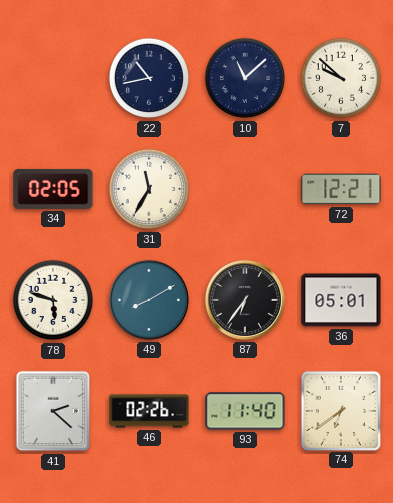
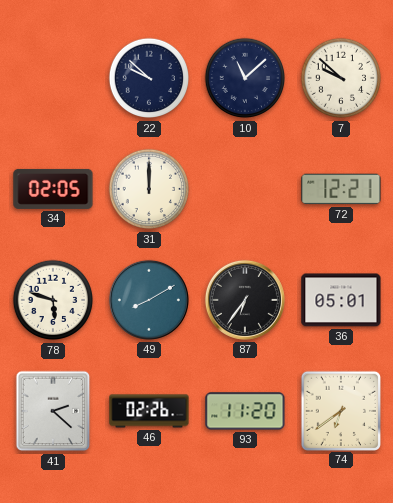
22: 10:43 -> 9:52 (149, 78)
31: 11:35 -> 12:00 (149, 189)
93: 11:40 -> 11:20 (245, 411)
